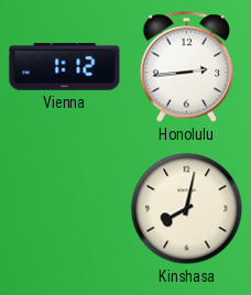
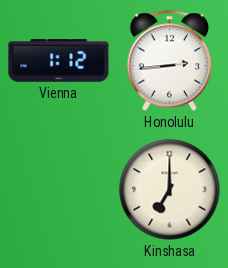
Kinshasa: 8:02 -> 7:00 (170, 190)
